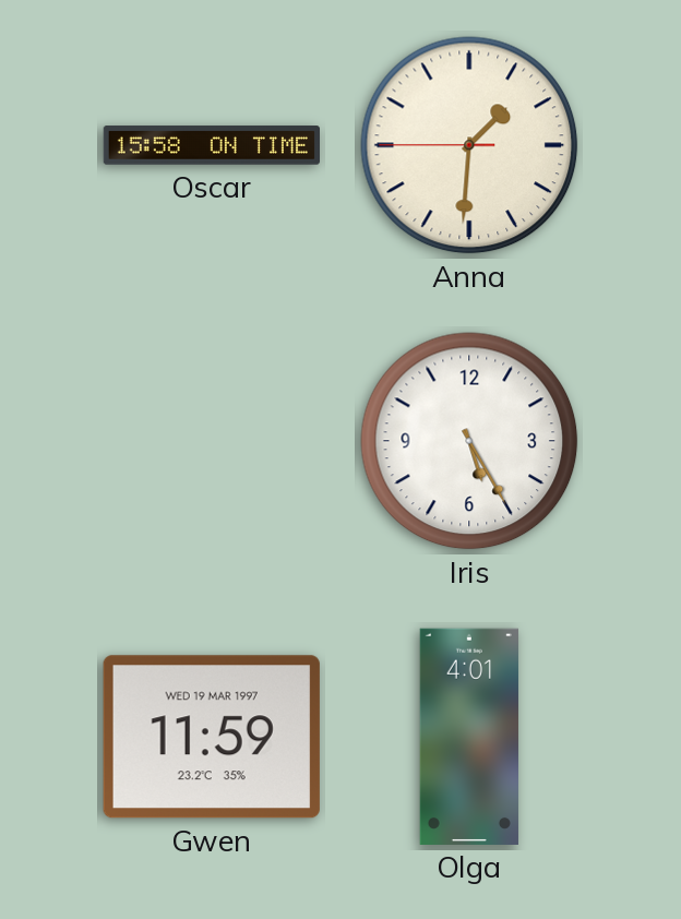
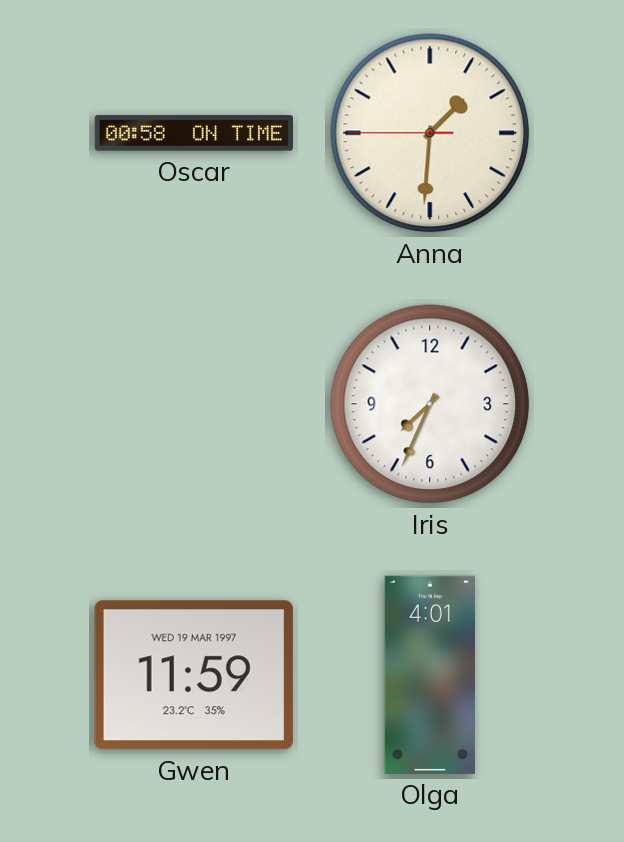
Oscar: 15:58 -> 00:58 (193, 133)
Iris: 5:25 -> 7:34 (430, 404)
